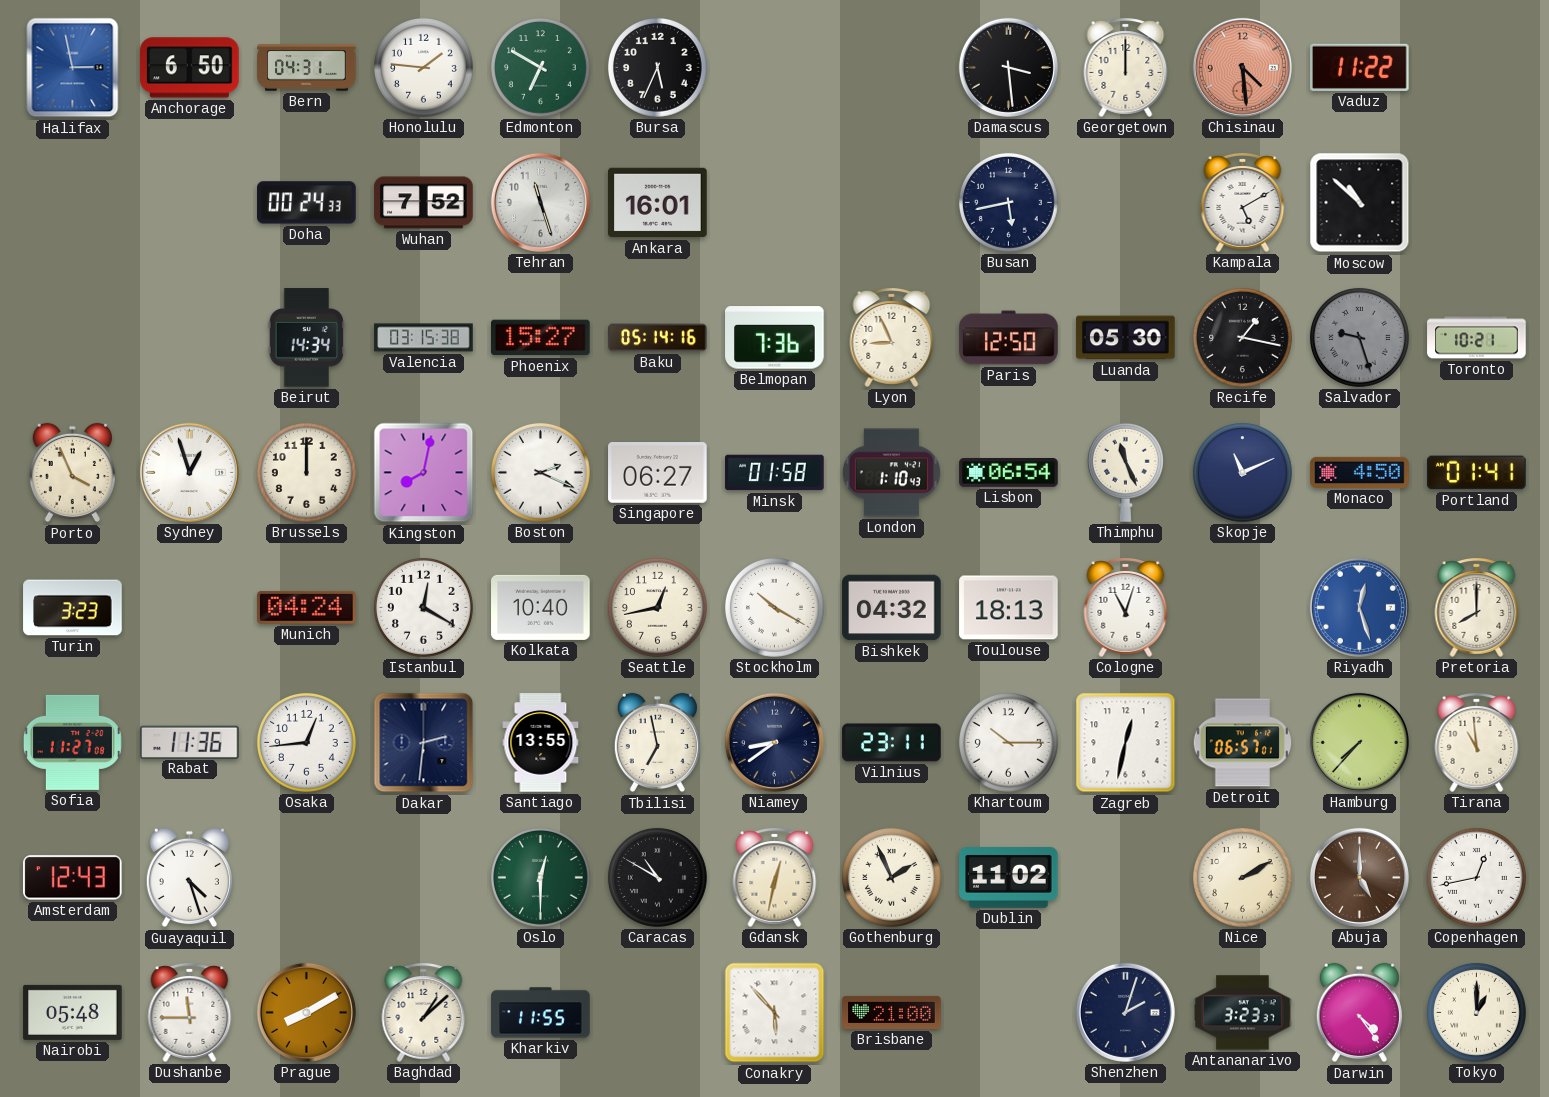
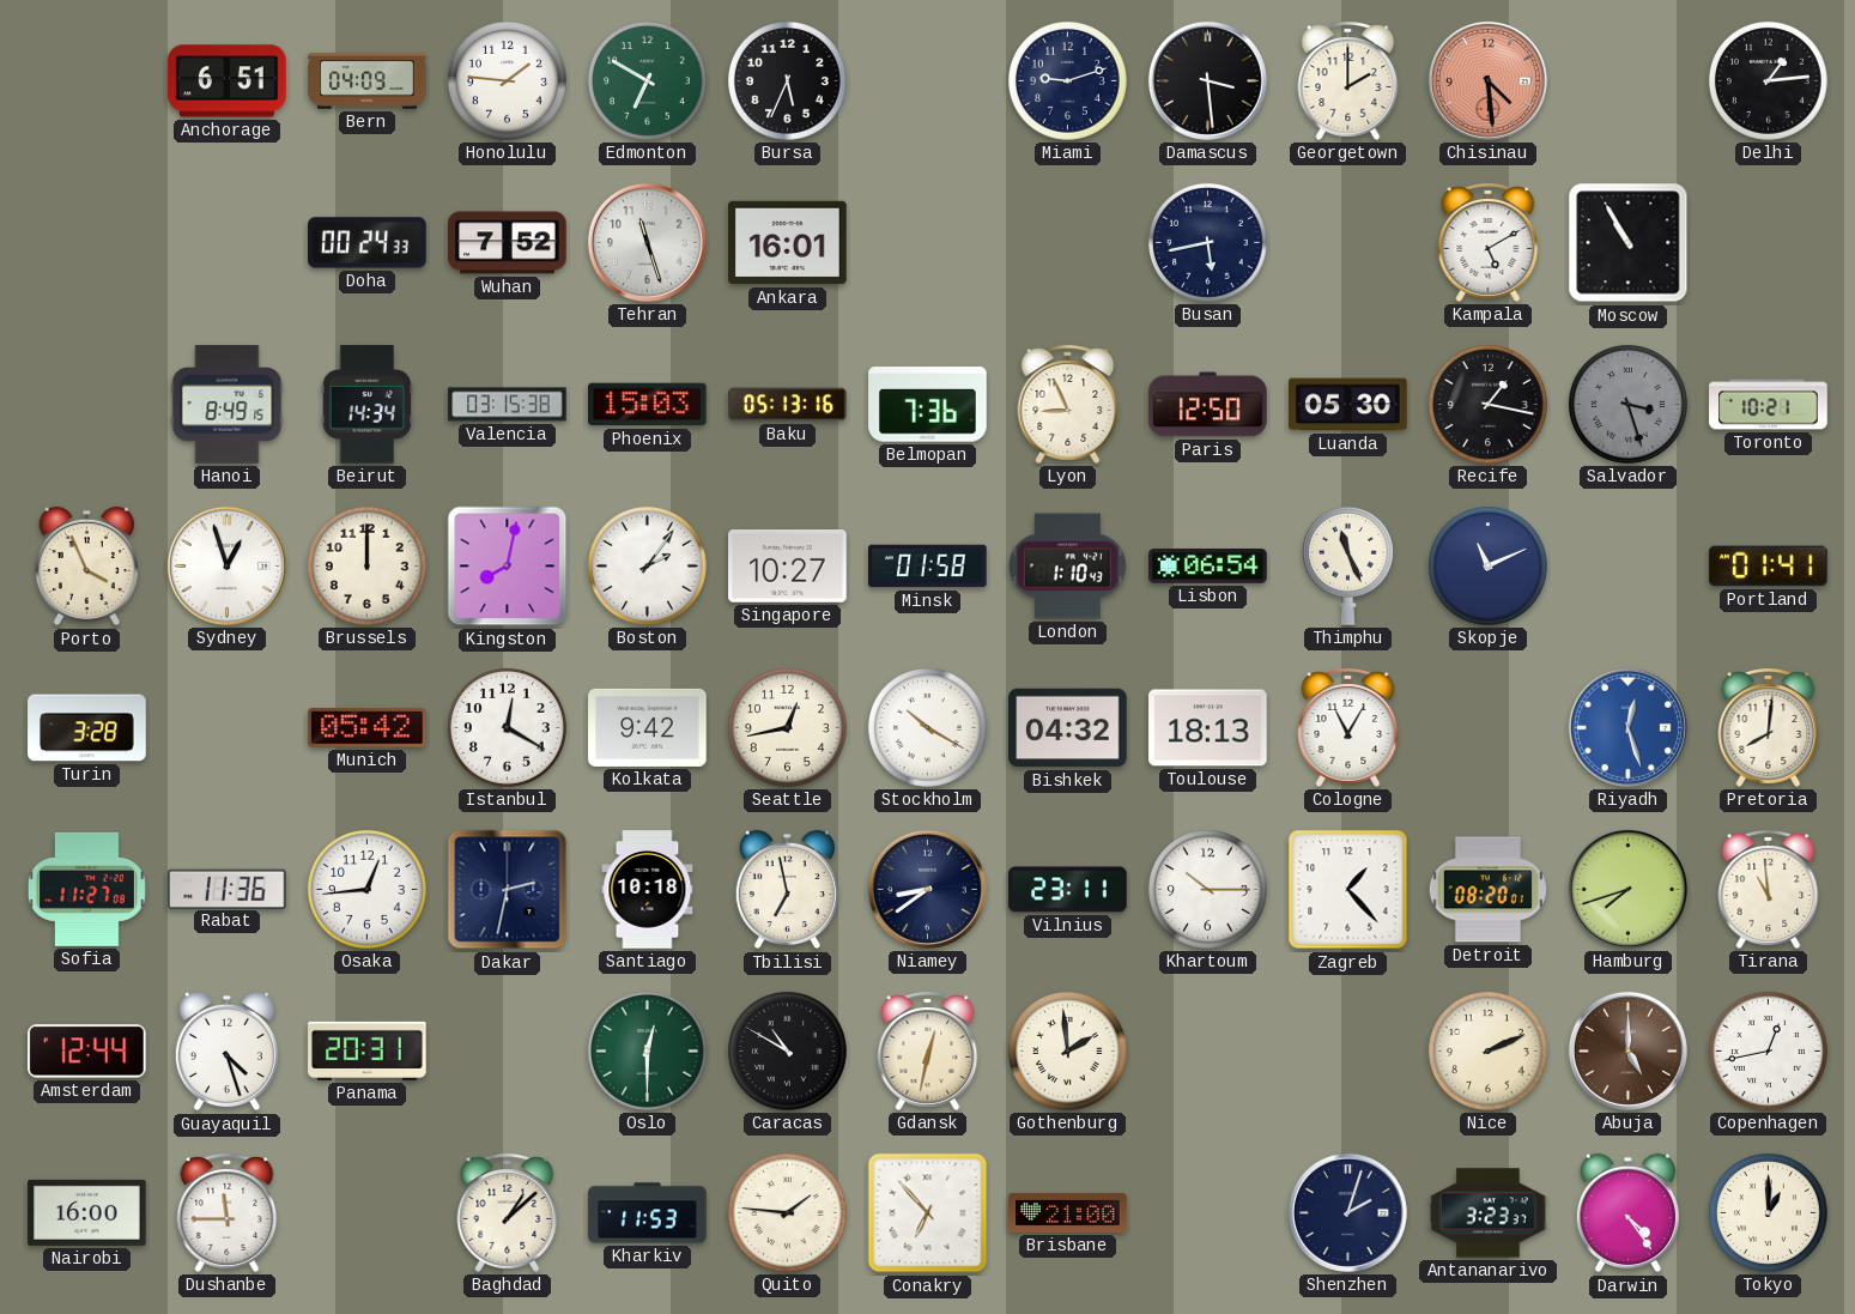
Halifax: 2:58 -> none (73, 68)
Anchorage: 6:50 -> 6:51 (228, 81)
Bern: 04:31 -> 04:09 (368, 81)
Miami: none -> 9:12 (1067, 80)
Georgetown: 12:00 -> 2:00 (1348, 80)
Vaduz: 11:22 -> none (1360, 67)
Delhi: none -> 1:14 (1768, 80)
Moscow: 10:52 -> 10:55 (1629, 243)
Hanoi: none -> 8:49 (228, 405)
Phoenix: 15:27 -> 15:03 (648, 405)
Baku: 05:14 -> 05:13 (788, 405)
Salvador: 9:27 -> 3:27 (1627, 404)
Boston: 2:19 -> 2:06 (647, 565)
Singapore: 06:27 -> 10:27 (788, 567)
Monaco: 4:50 -> none (1360, 472)
Turin: 3:23 -> 3:28 (87, 728)
Munich: 04:24 -> 05:42 (368, 727)
Kolkata: 10:40 -> 9:42 (648, 727)
Cologne: 11:03 -> 11:05 (1348, 727)
Pretoria: 8:00 -> 8:01 (1769, 727)
Dakar: 2:31 -> 2:32 (508, 890)
Santiago: 13:55 -> 10:18 (648, 890)
Zagreb: 12:32 -> 1:23 (1348, 890)
Detroit: 06:57 -> 08:20 (1487, 890)
Hamburg: 7:37 -> 7:42 (1627, 889)
Amsterdam: 12:43 -> 12:44 (87, 1052)
Panama: none -> 20:31 (368, 1050)
Gothenburg: 1:56 -> 1:59 (1067, 1050)
Dublin: 11:02 -> none (1009, 878)
Nice: 2:10 -> 2:11 (1487, 1050)
Nairobi: 05:48 -> 16:00 (87, 1212)
Prague: 8:10 -> none (306, 1012)
Kharkiv: 11:55 -> 11:53 (648, 1213)
Quito: none -> 1:46 (787, 1212)
Conakry: 5:53 -> 6:53 (928, 1213)
